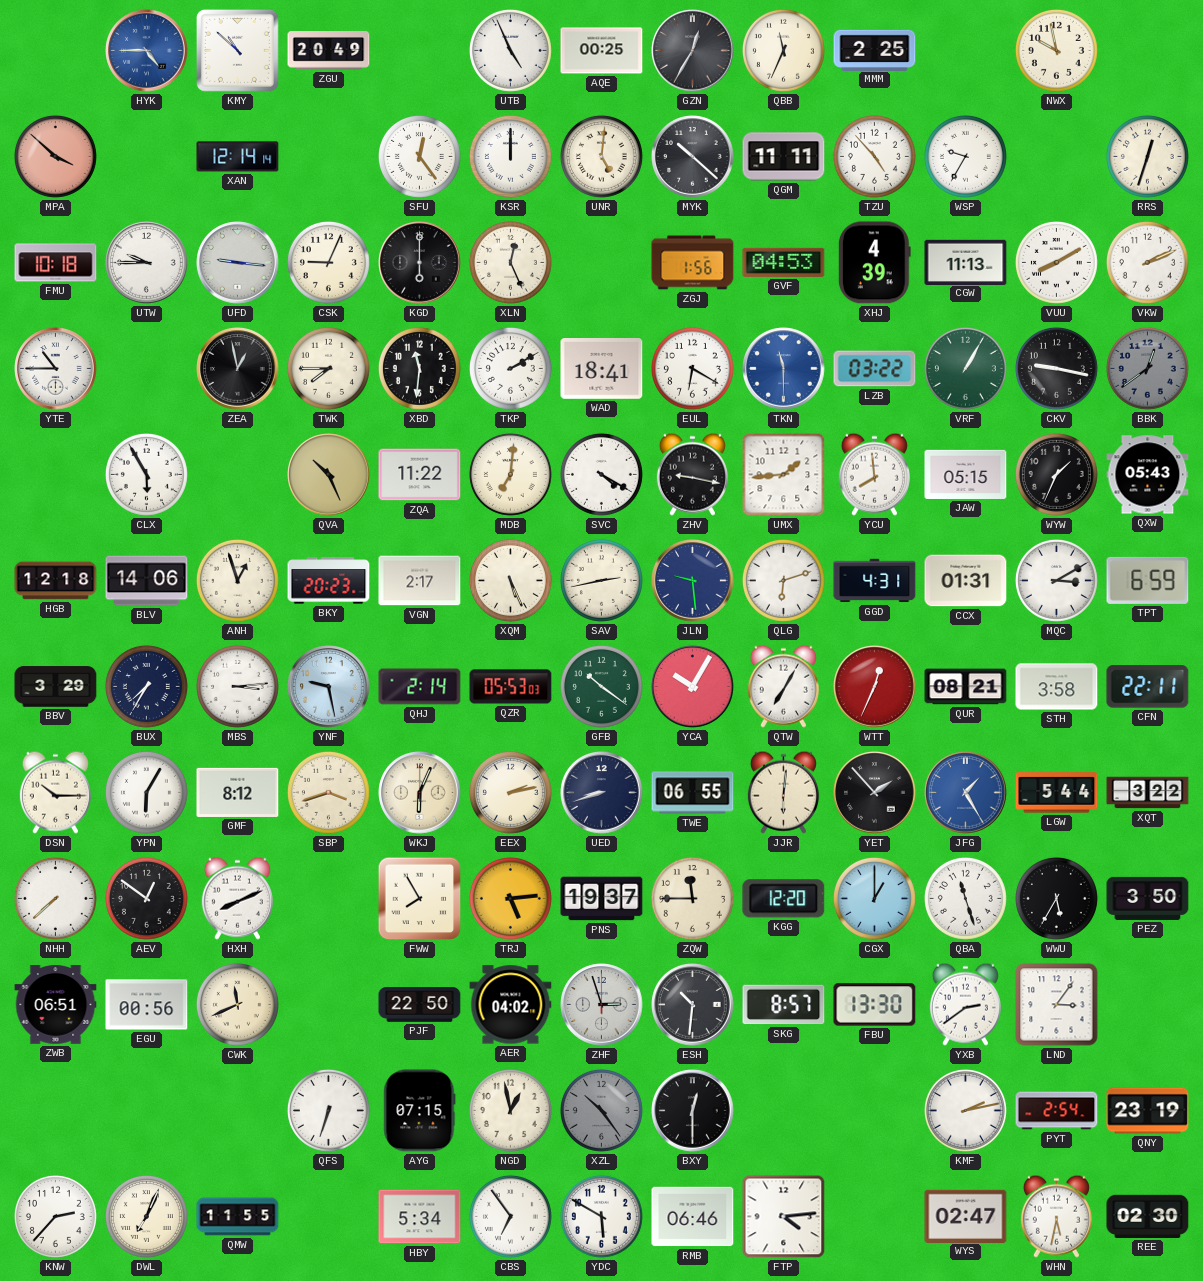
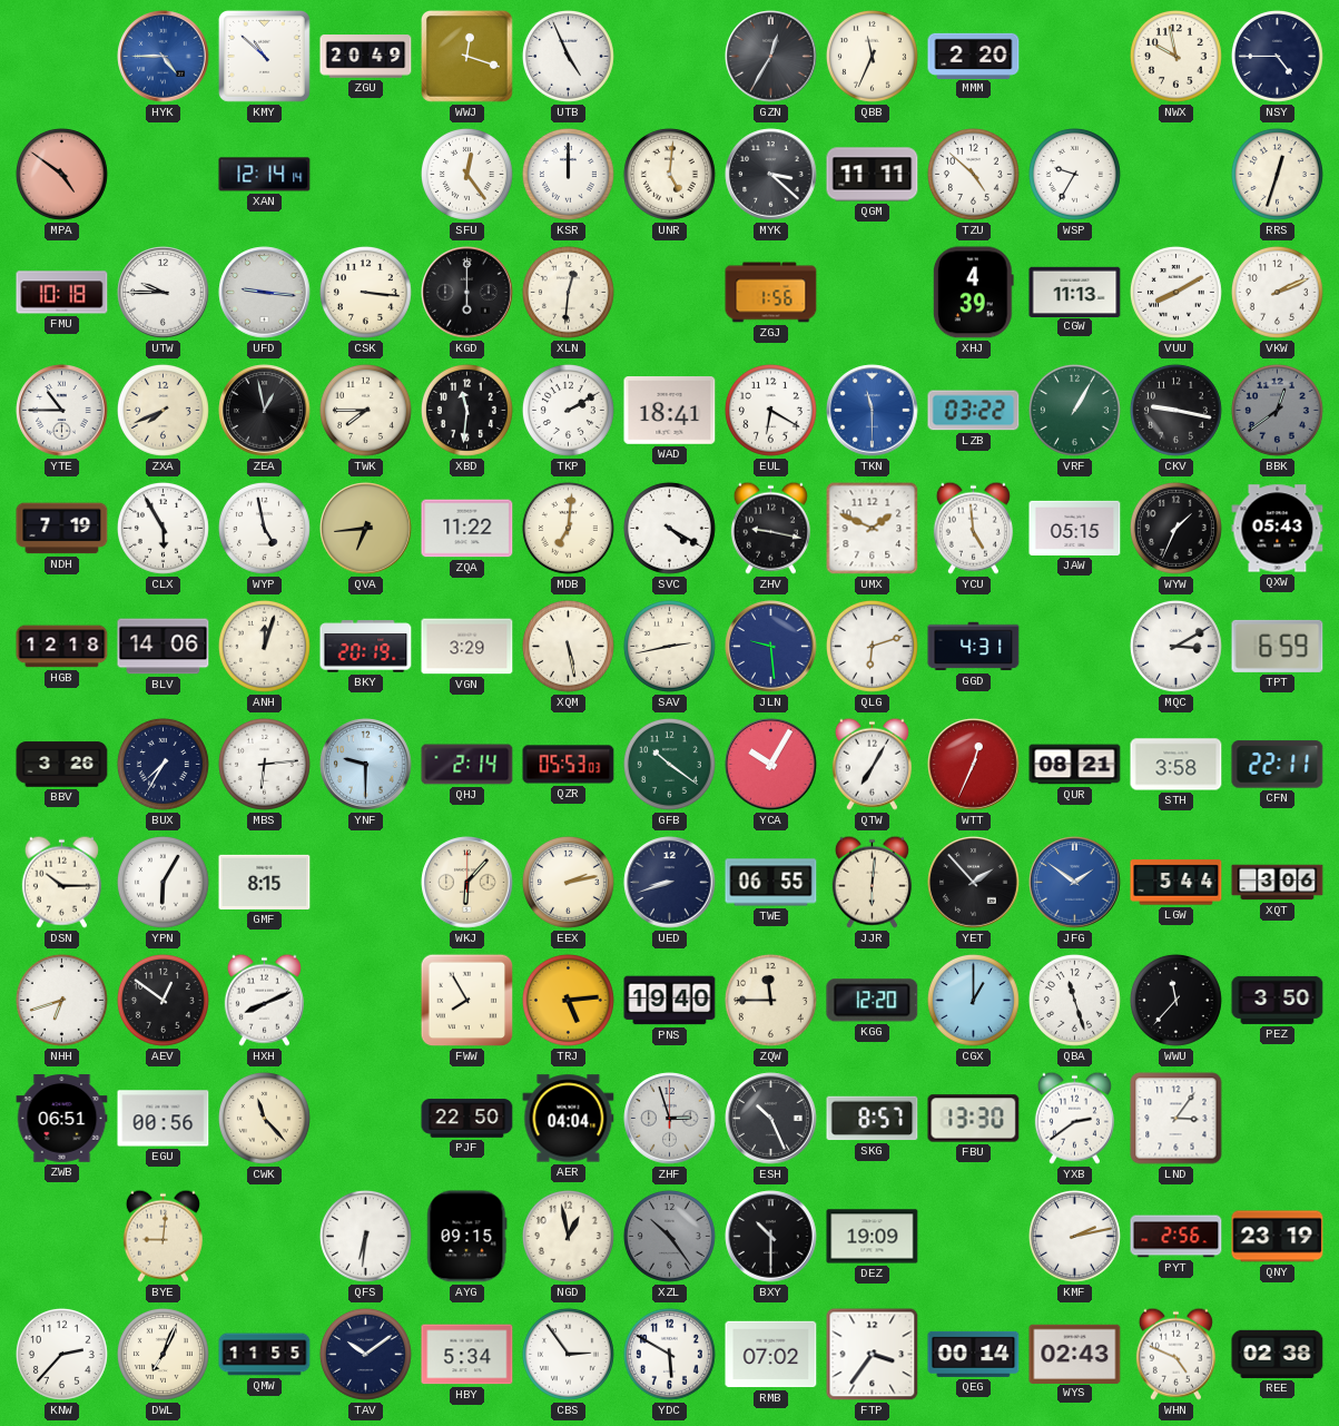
WWJ: none -> 12:18 (466, 56)
AQE: 00:25 -> none (602, 51)
MMM: 2:25 -> 2:20 (974, 56)
NSY: none -> 4:45 (1277, 56)
MPA: 3:52 -> 4:51 (61, 174)
MYK: 10:22 -> 3:22 (771, 175)
TZU: 4:53 -> 4:52 (973, 174)
CSK: 9:04 -> 3:16 (365, 292)
XLN: 12:26 -> 12:31 (568, 292)
GVF: 04:53 -> none (784, 262)
ZXA: none -> 7:41 (163, 410)
NDH: none -> 7:19 (62, 529)
WYP: none -> 4:58 (264, 528)
QVA: 10:26 -> 6:44 (366, 529)
UMX: 1:44 -> 1:49 (873, 529)
YCU: 7:59 -> 4:59 (973, 528)
ANH: 12:57 -> 12:03 (264, 646)
BKY: 20:23 -> 20:19 (366, 647)
VGN: 2:17 -> 3:29 (467, 647)
XQM: 5:26 -> 5:28 (568, 646)
CCX: 01:31 -> none (966, 581)
BBV: 3:29 -> 3:26 (62, 765)
MBS: 3:14 -> 6:14 (264, 764)
YNF: 9:28 -> 9:30 (366, 765)
GMF: 8:12 -> 8:15 (265, 882)
SBP: 3:42 -> none (328, 792)
WKJ: 6:04 -> 6:07 (467, 883)
JFG: 1:25 -> 1:51 (1075, 883)
XQT: 3:22 -> 3:06 (1278, 883)
NHH: 7:38 -> 6:42 (61, 1000)
PNS: 19:37 -> 19:40 (670, 1001)
WWU: 5:35 -> 11:37 (1175, 1000)
CWK: 11:41 -> 11:23 (264, 1118)
AER: 04:02 -> 04:04 (569, 1119)
ESH: 10:31 -> 10:26 (771, 1119)
BYE: none -> 9:01 (163, 1236)
QFS: 6:33 -> 6:31 (365, 1236)
AYG: 07:15 -> 09:15 (467, 1237)
BXY: 12:30 -> 10:30 (771, 1237)
DEZ: none -> 19:09 (873, 1237)
PYT: 2:54 -> 2:56 (1176, 1237)
TAV: none -> 10:09 (365, 1354)
CBS: 6:54 -> 2:54 (568, 1354)
RMB: 06:46 -> 07:02 (771, 1355)
FTP: 4:14 -> 3:36 (873, 1355)
QEG: none -> 00:14 (974, 1354)
WYS: 02:47 -> 02:43 (1075, 1354)
WHN: 5:32 -> 4:49 (1175, 1354)
REE: 02:30 -> 02:38 (1278, 1354)
